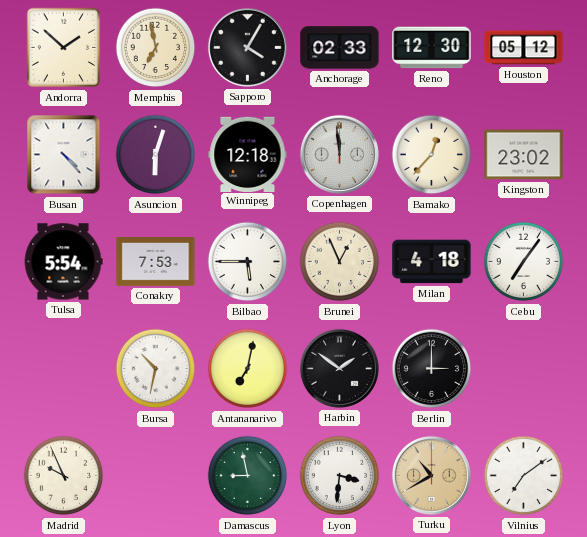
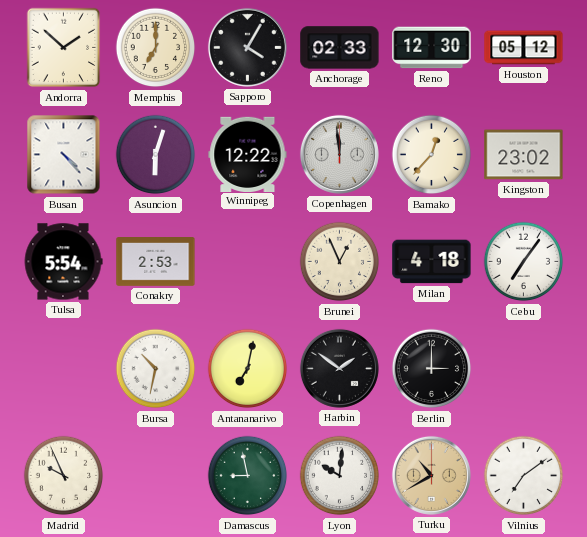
Memphis: 6:58 -> 7:00 (156, 48)
Winnipeg: 12:18 -> 12:22 (248, 154)
Conakry: 7:53 -> 2:53 (156, 262)
Bilbao: 5:45 -> none (248, 262)
Lyon: 3:31 -> 10:01 (340, 476)
